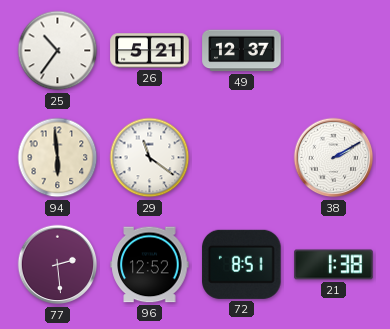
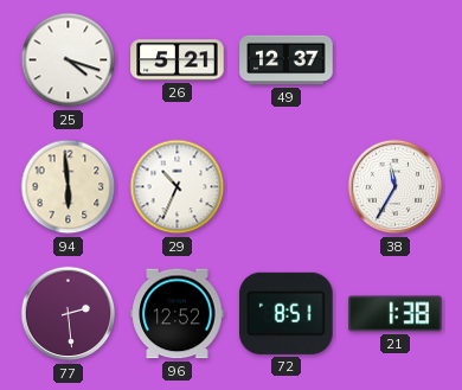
25: 10:36 -> 4:18 (69, 60)
29: 11:21 -> 10:34 (178, 187)
38: 2:10 -> 11:35 (396, 187)
